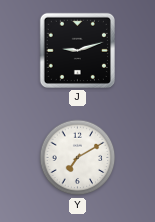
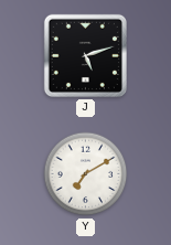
J: 9:12 -> 5:12 (85, 55)
